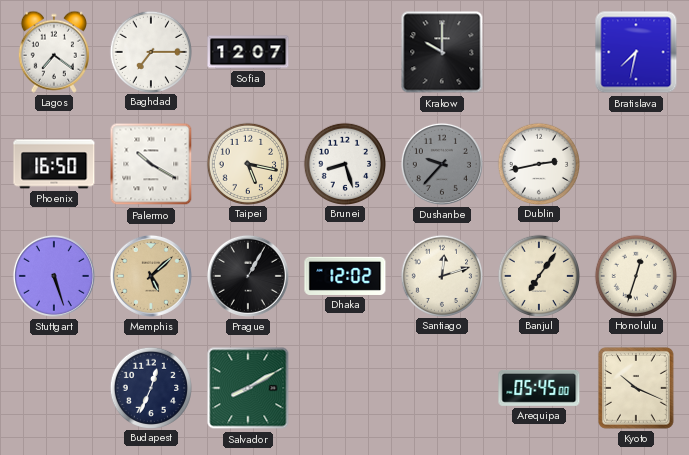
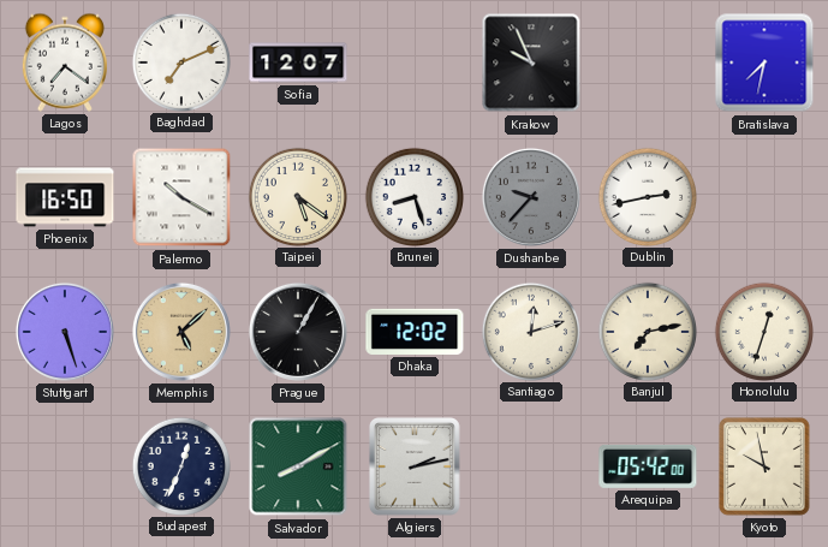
Baghdad: 7:15 -> 7:11 (180, 61)
Krakow: 10:00 -> 9:56 (531, 63)
Taipei: 5:17 -> 5:21 (297, 196)
Banjul: 7:06 -> 7:13 (647, 331)
Algiers: none -> 2:13 (415, 468)
Arequipa: 05:45 -> 05:42 (648, 466)
Kyoto: 10:19 -> 9:58 (764, 466)
